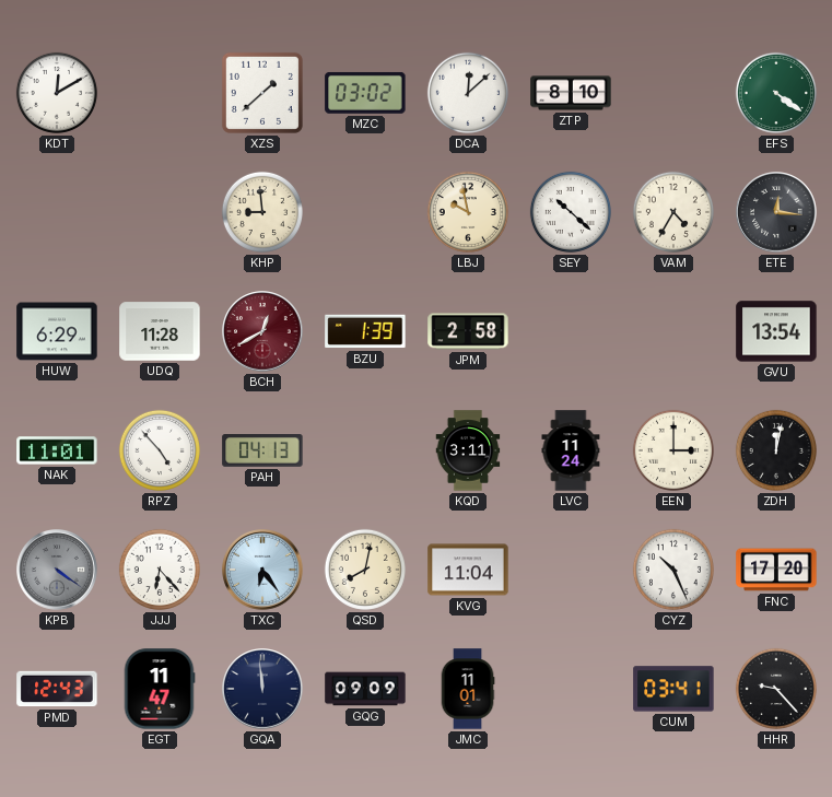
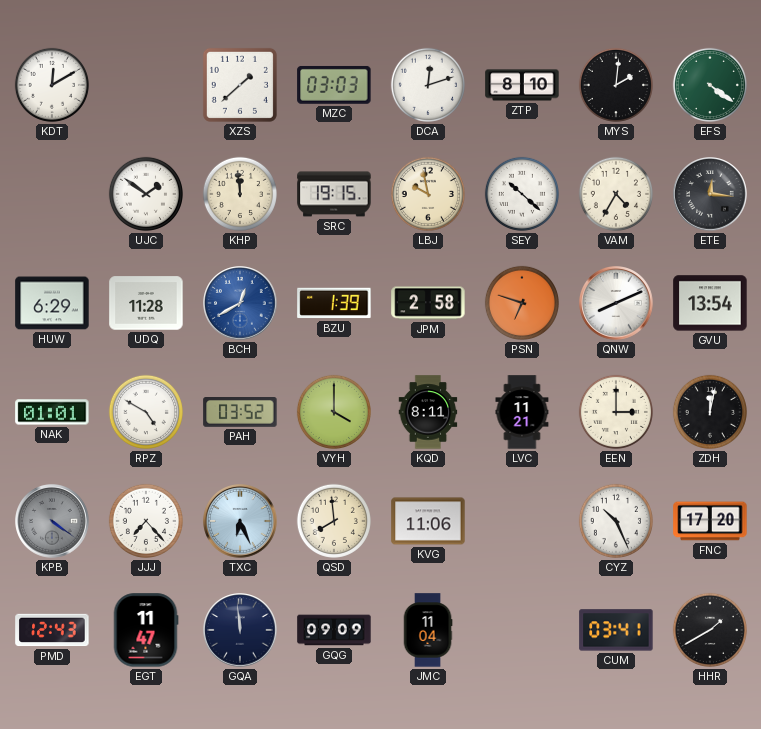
MZC: 03:02 -> 03:03 (334, 85)
DCA: 12:08 -> 12:12 (428, 85)
MYS: none -> 2:01 (616, 85)
UJC: none -> 1:51 (146, 194)
KHP: 8:59 -> 11:59 (240, 194)
SRC: none -> 19:15 (334, 194)
BCH dial: burgundy -> blue (240, 303)
PSN: none -> 6:48 (522, 303)
QNW: none -> 8:11 (616, 303)
NAK: 11:01 -> 01:01 (52, 412)
RPZ: 4:53 -> 4:50 (146, 412)
PAH: 04:13 -> 03:52 (240, 413)
VYH: none -> 4:00 (334, 412)
KQD: 3:11 -> 8:11 (428, 412)
LVC: 11:24 -> 11:21 (522, 412)
JJJ: 6:23 -> 7:23 (146, 521)
TXC: 6:24 -> 6:26 (240, 521)
QSD: 8:02 -> 7:59 (334, 521)
KVG: 11:04 -> 11:06 (428, 521)
JMC: 11:01 -> 11:04 (428, 630)
HHR: 9:23 -> 1:40 (710, 630)
